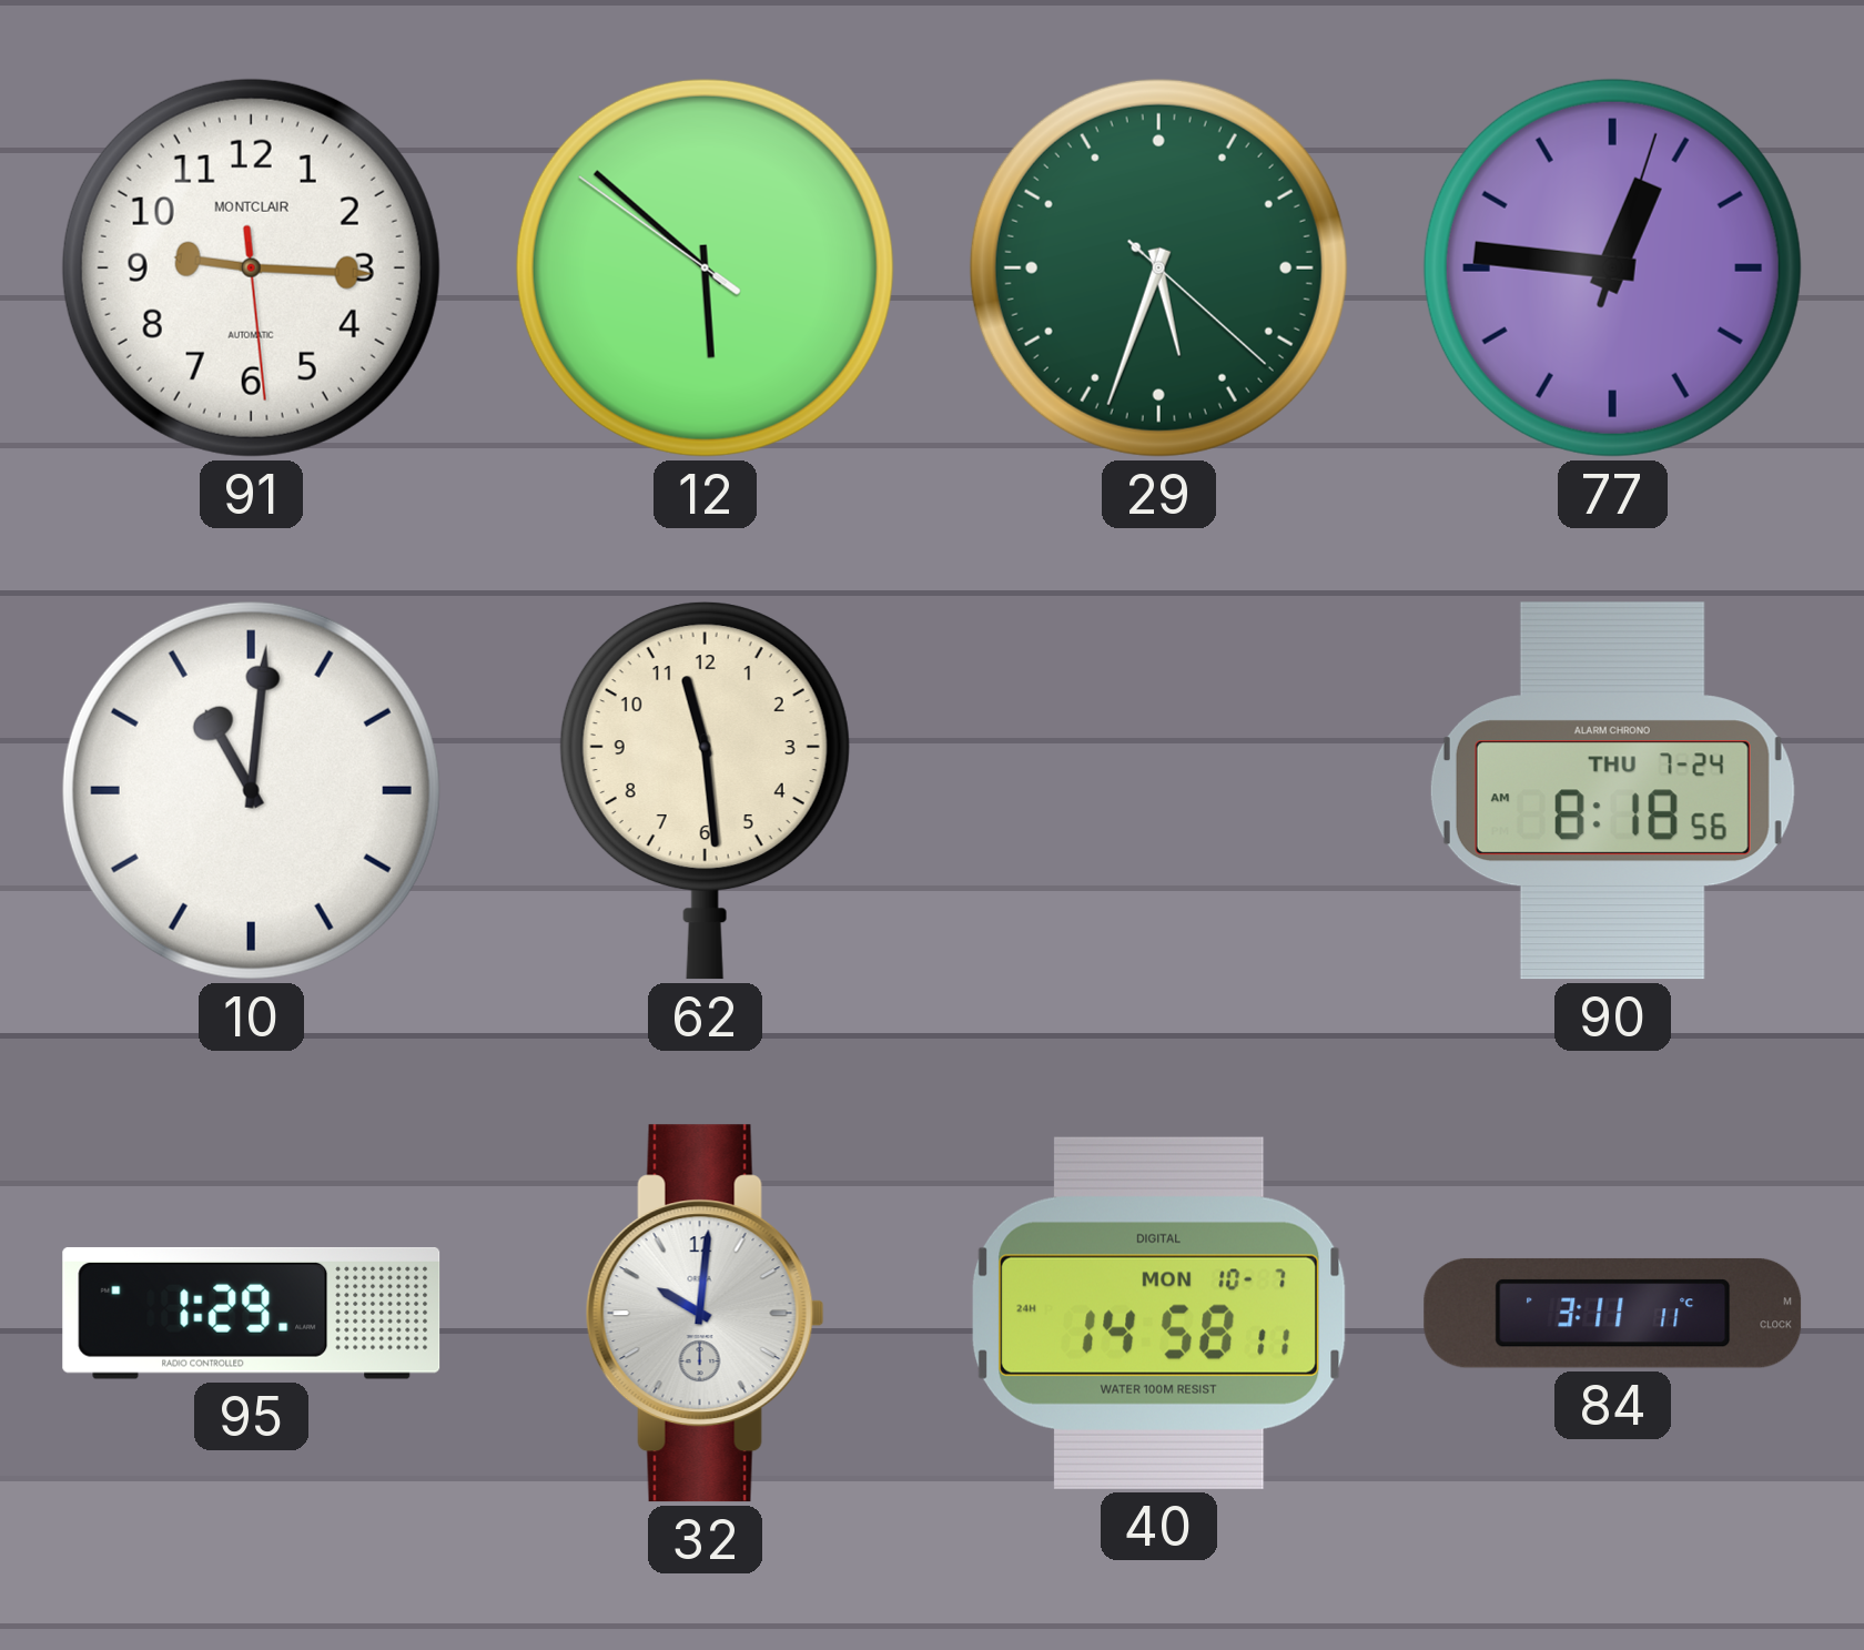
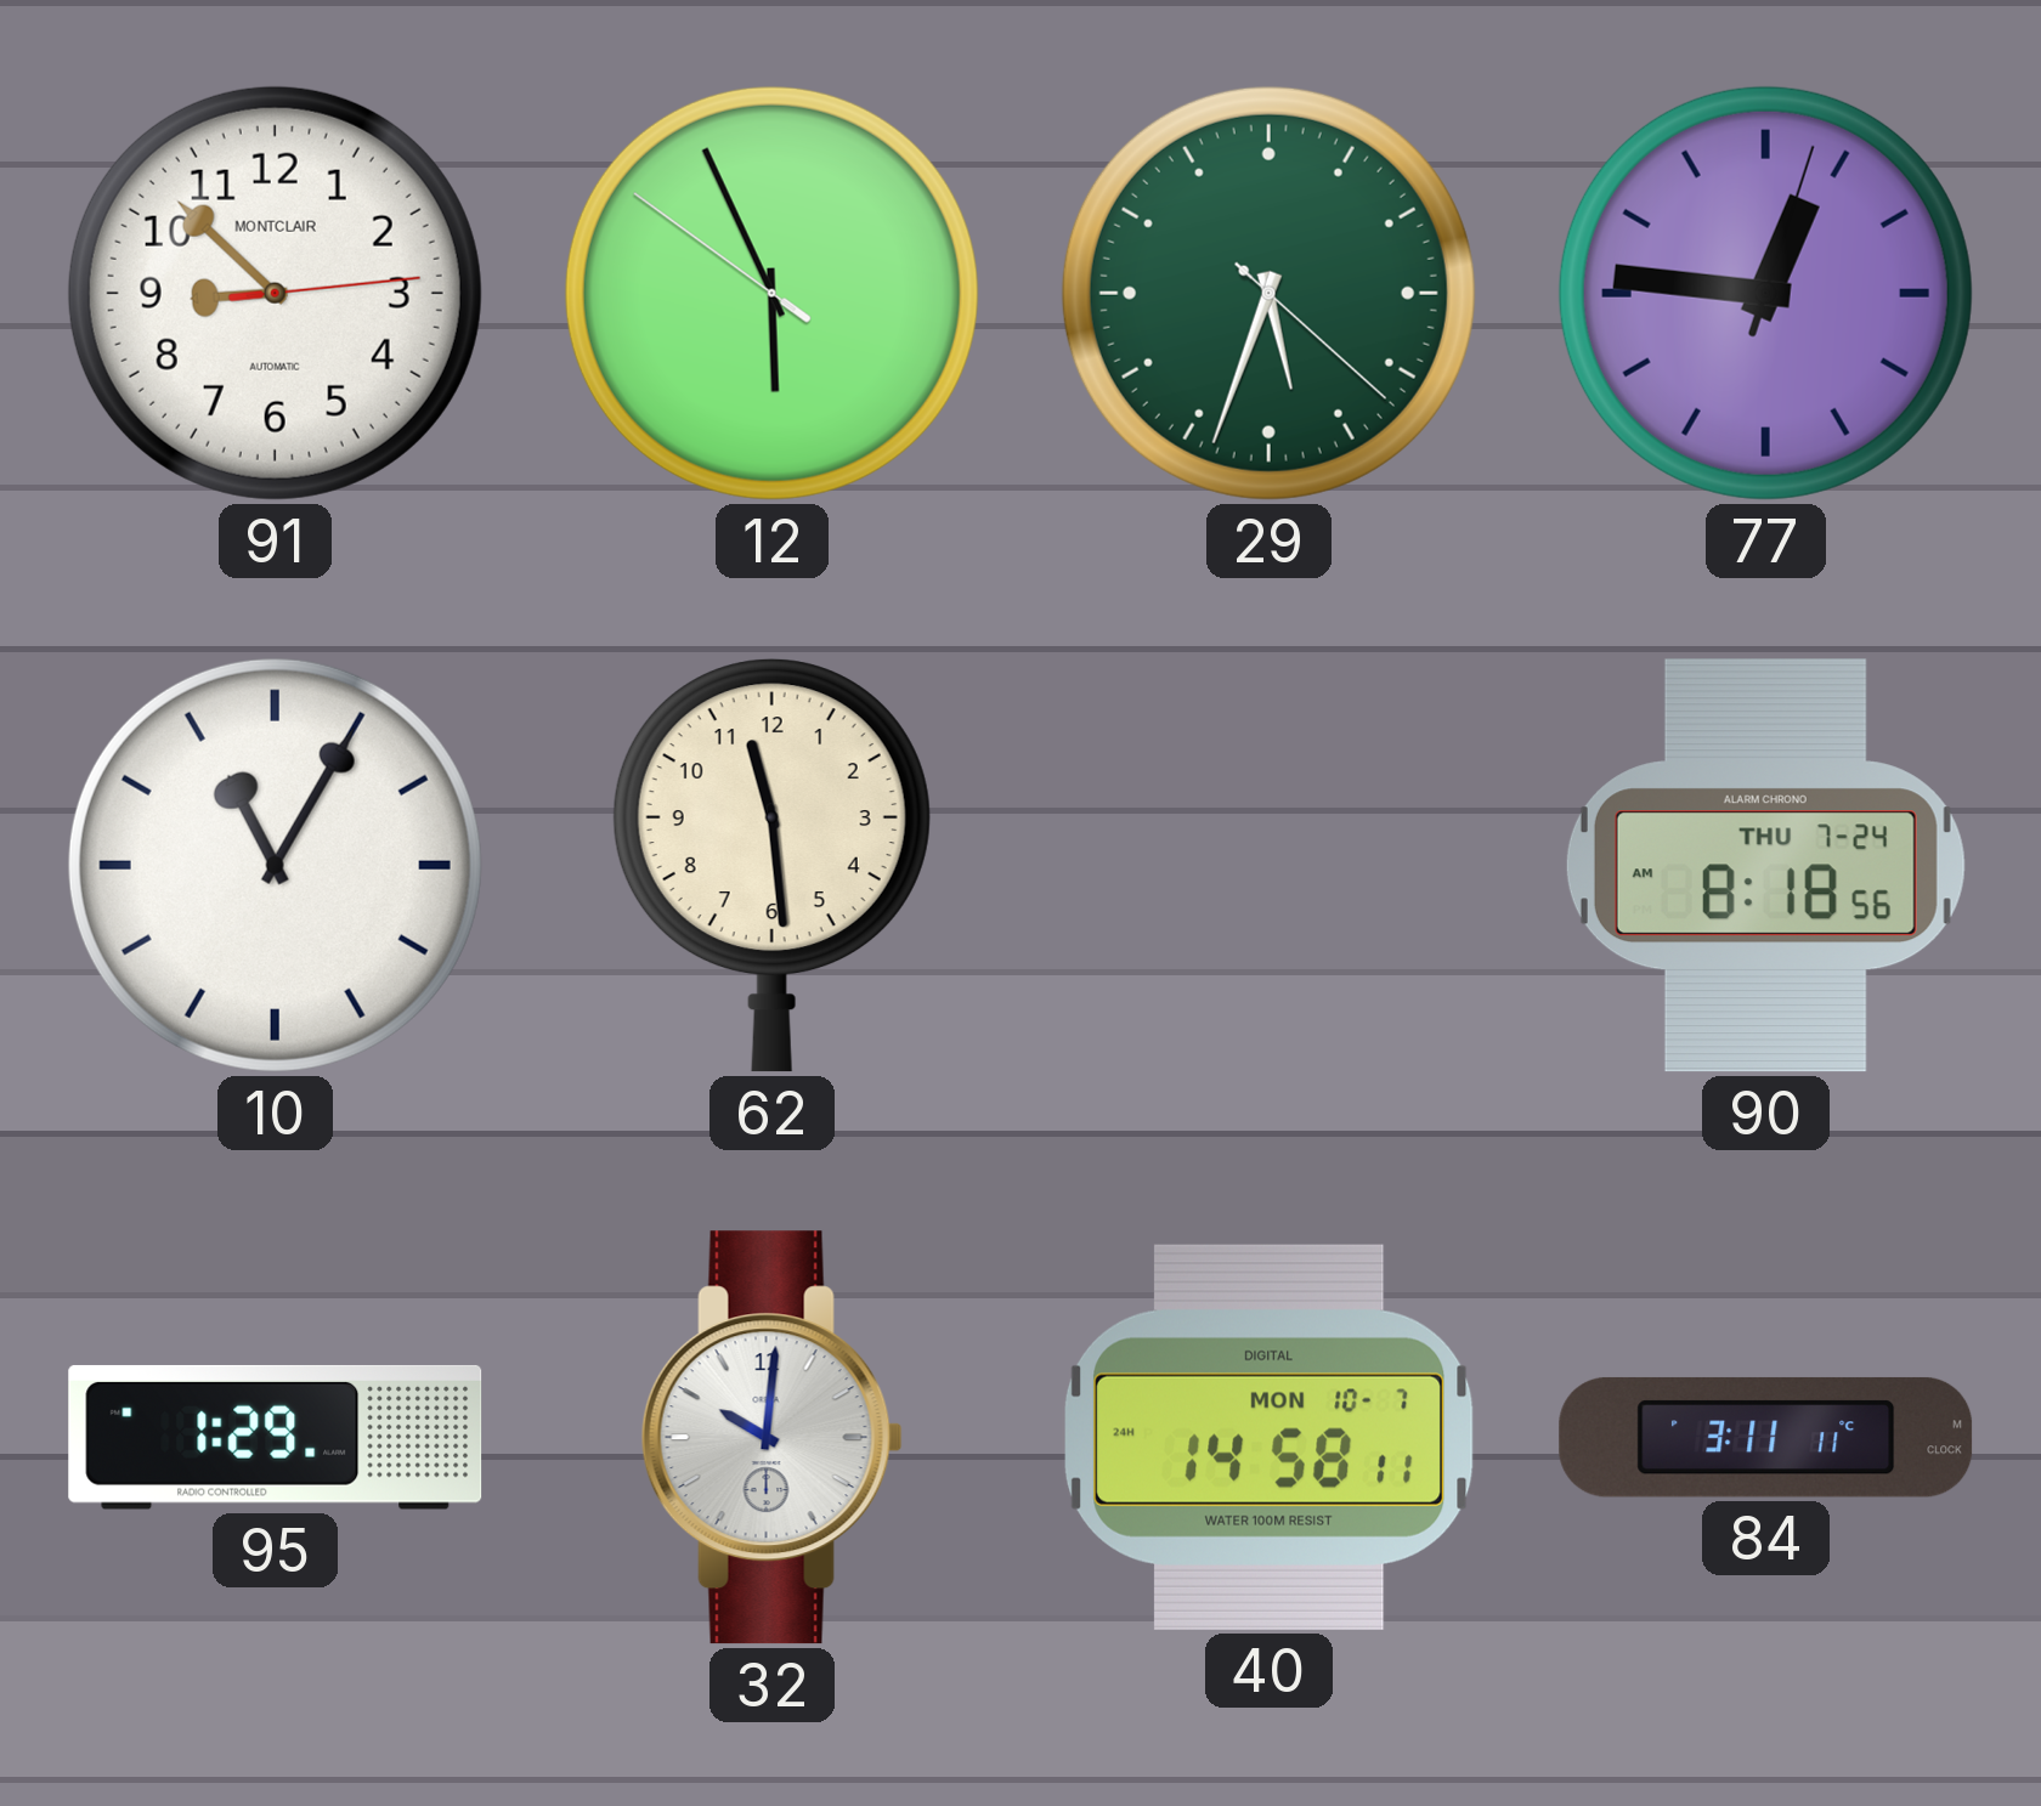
91: 9:15 -> 8:52 (275, 293)
12: 5:51 -> 5:55 (771, 293)
10: 11:01 -> 11:05 (275, 865)
